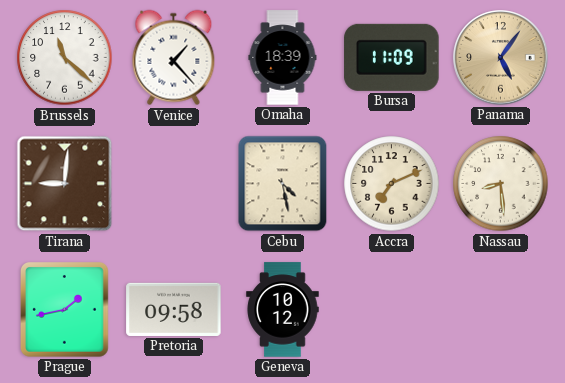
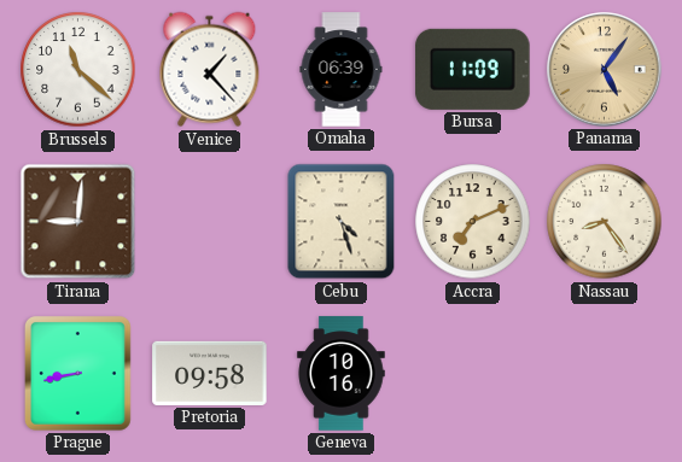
Omaha: 18:39 -> 06:39 (342, 70)
Cebu: 4:28 -> 4:27 (342, 222)
Nassau: 8:29 -> 8:24 (605, 222)
Prague: 1:43 -> 8:43 (78, 374)
Geneva: 10:12 -> 10:16 (342, 374)
